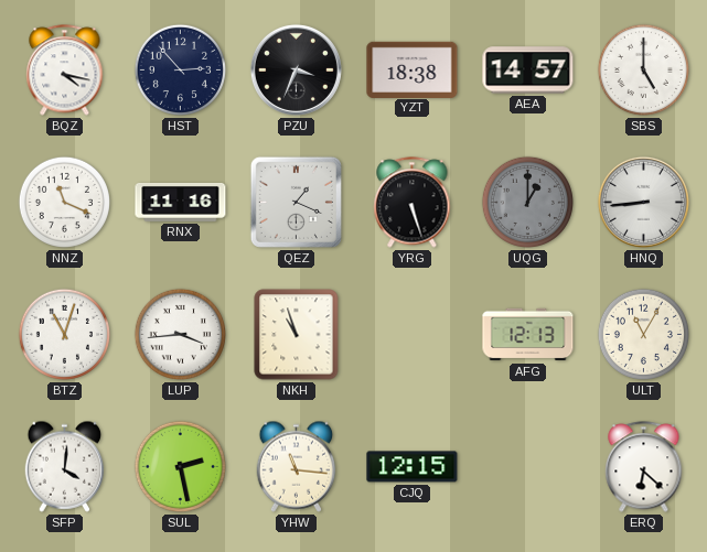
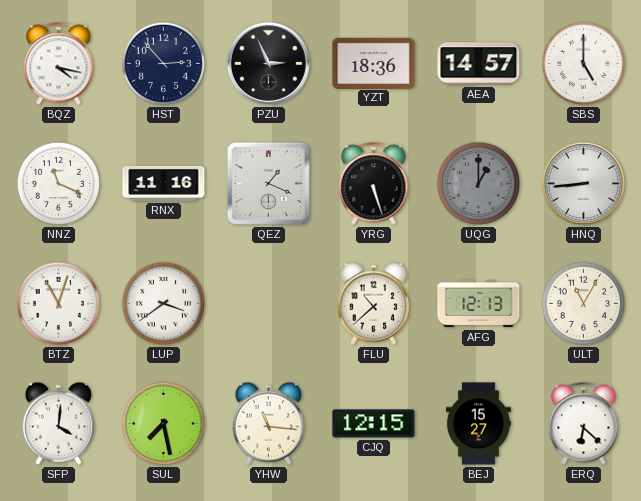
PZU: 3:34 -> 2:56 (268, 63)
YZT: 18:38 -> 18:36 (374, 63)
LUP: 3:44 -> 3:39 (163, 303)
NKH: 10:57 -> none (297, 335)
FLU: none -> 10:38 (374, 303)
SUL: 2:28 -> 7:28 (163, 423)
BEJ: none -> 15:27 (478, 424)
